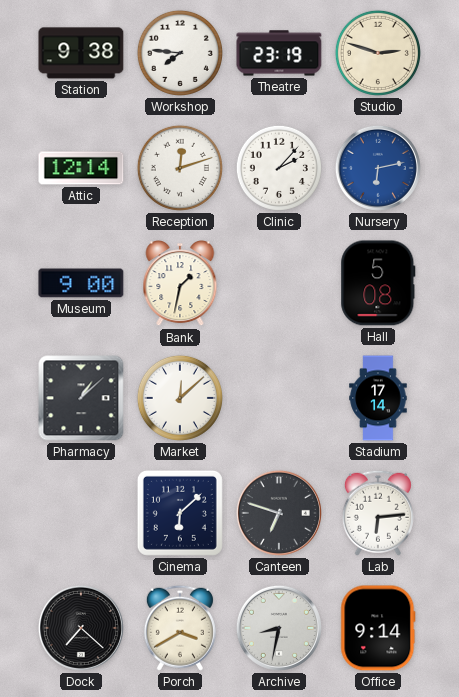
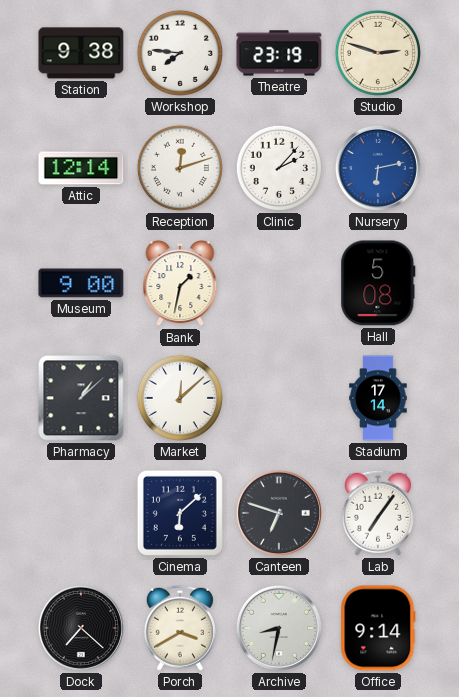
Lab: 6:14 -> 7:06 (378, 513)
